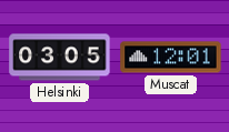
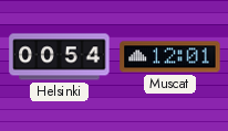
Helsinki: 03:05 -> 00:54 (60, 57)
